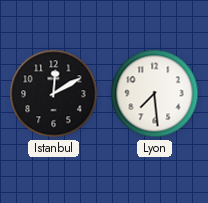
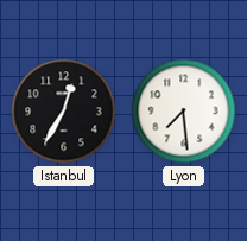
Istanbul: 12:10 -> 12:35 (64, 112)
